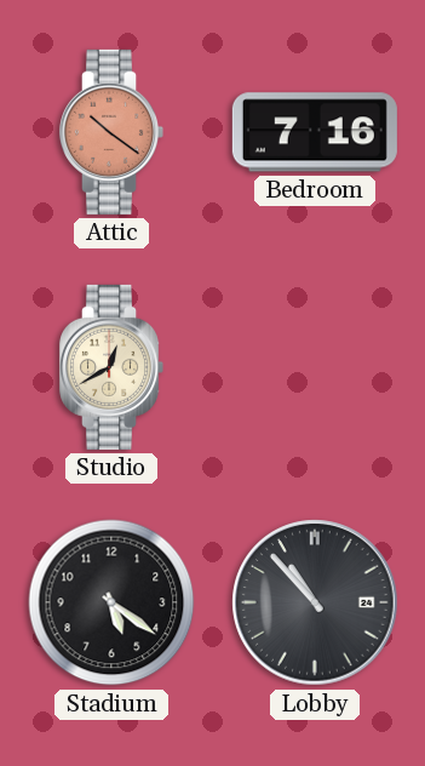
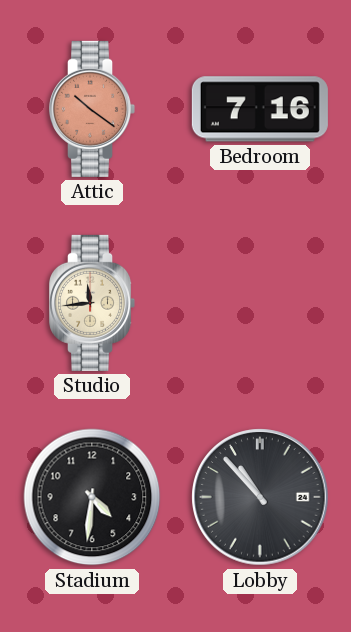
Studio: 12:40 -> 11:44 (93, 303)
Stadium: 5:21 -> 4:31 (92, 497)
